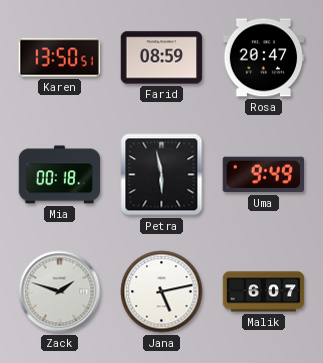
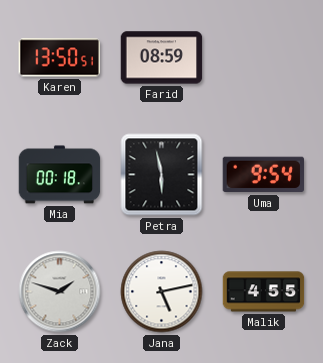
Rosa: 20:47 -> none (264, 58)
Uma: 9:49 -> 9:54 (263, 175)
Malik: 6:07 -> 4:55 (264, 292)
